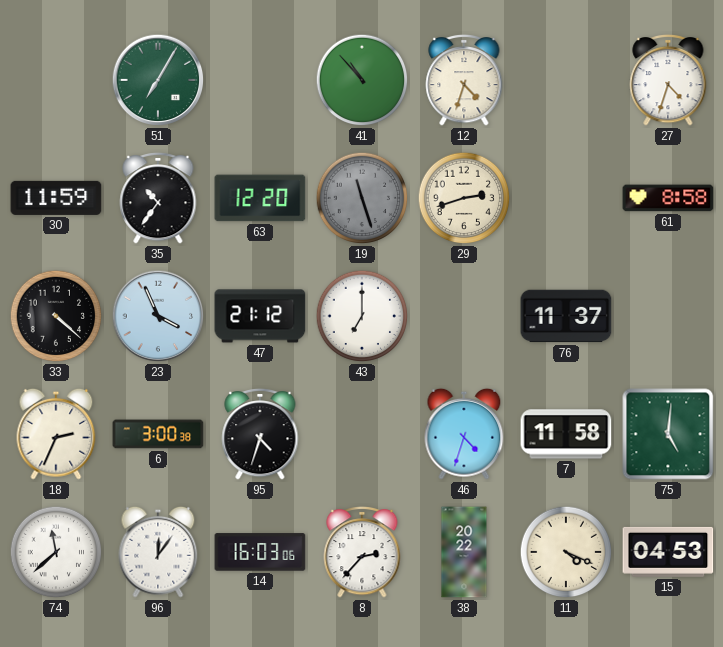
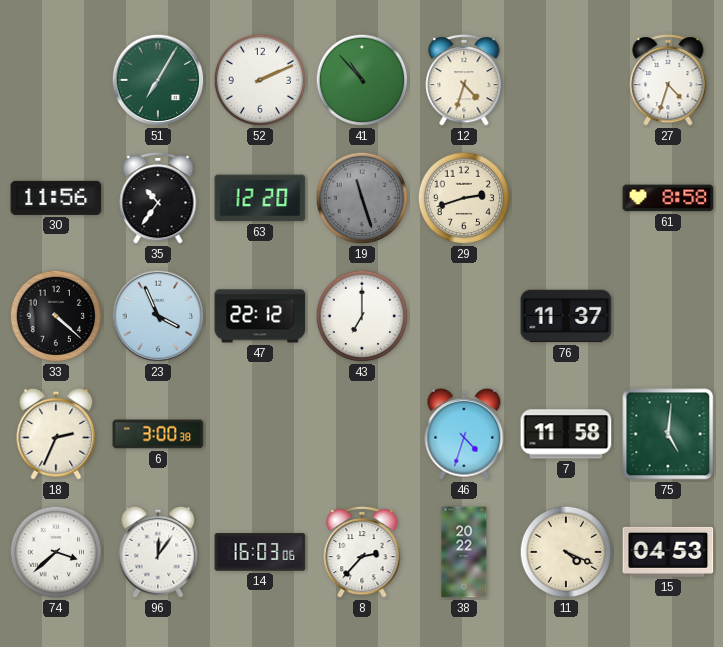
52: none -> 2:11 (260, 80)
30: 11:59 -> 11:56 (56, 198)
47: 21:12 -> 22:12 (260, 316)
95: 4:33 -> none (260, 434)
74: 11:38 -> 3:38 (56, 552)
